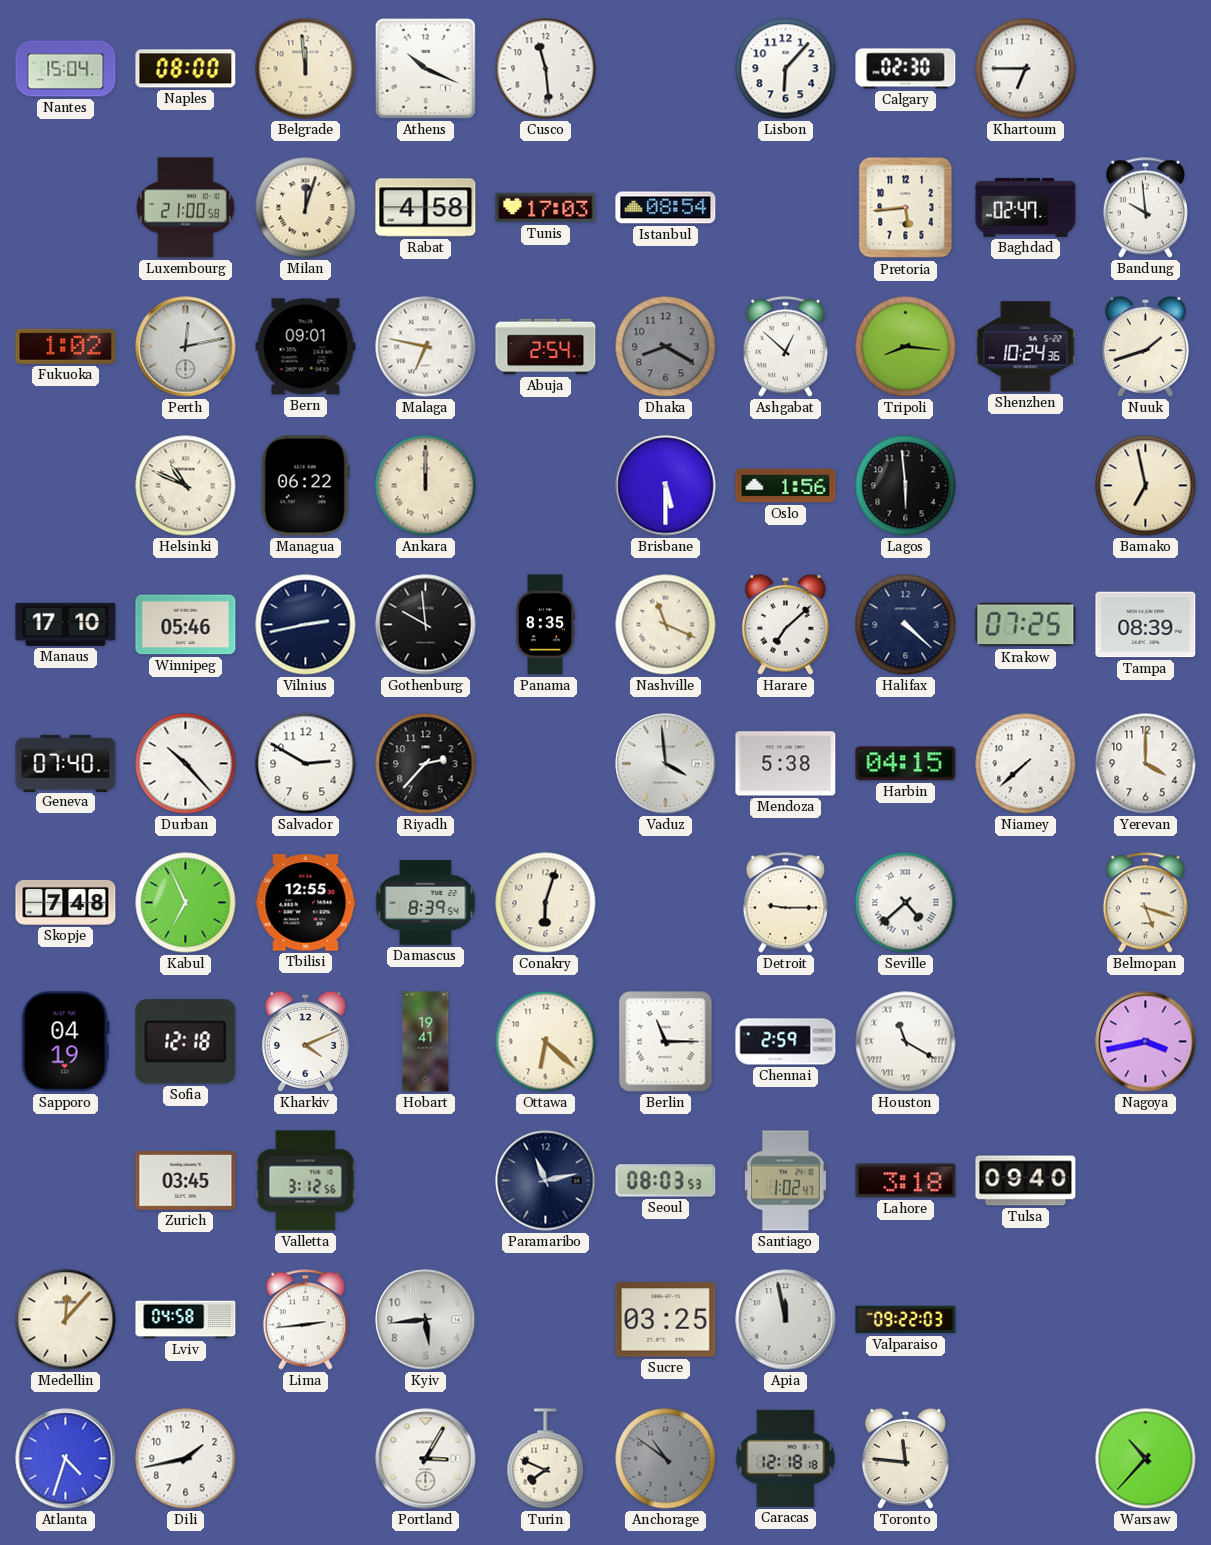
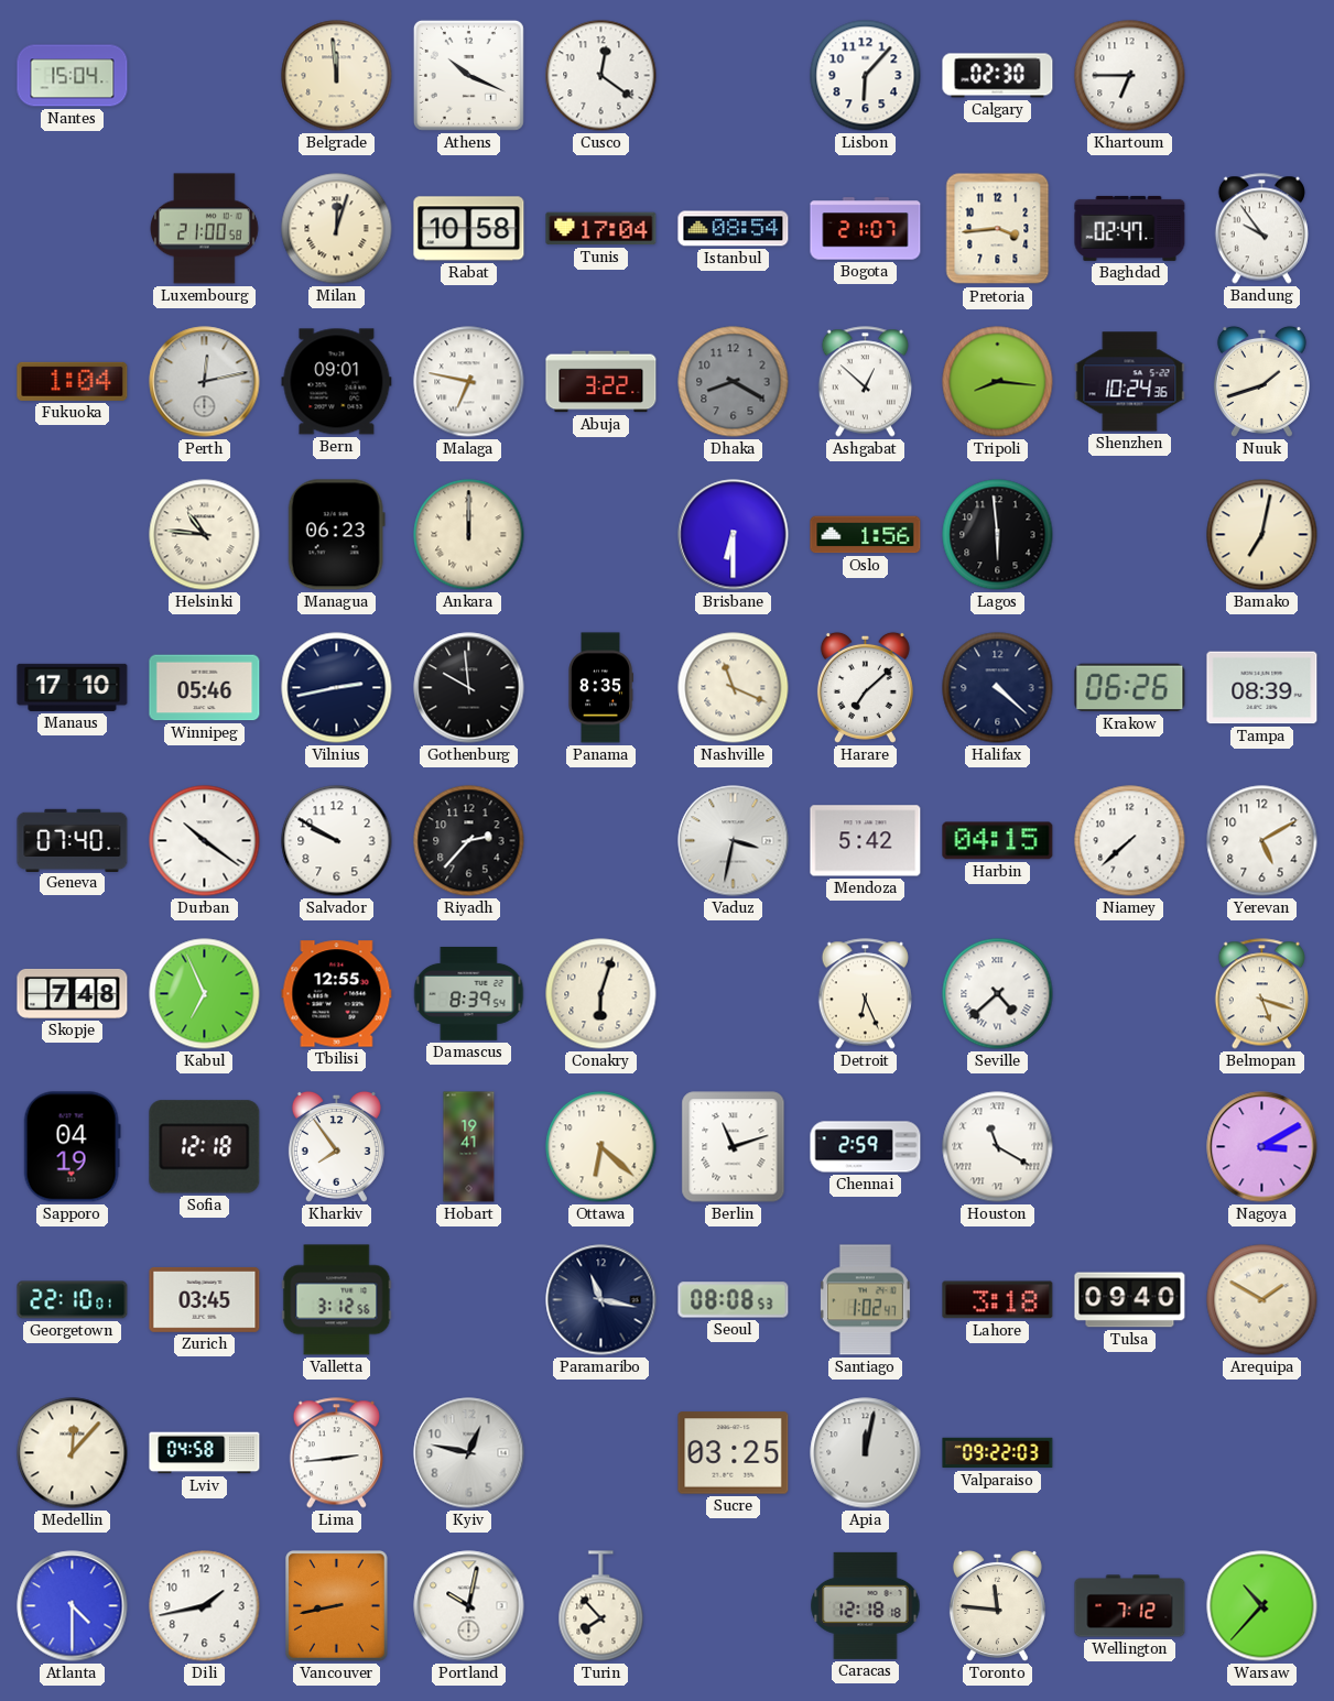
Naples: 08:00 -> none (186, 69)
Cusco: 11:29 -> 12:21 (601, 76)
Rabat: 4:58 -> 10:58 (469, 229)
Tunis: 17:03 -> 17:04 (601, 229)
Bogota: none -> 21:07 (866, 229)
Pretoria: 5:44 -> 3:44 (998, 229)
Bandung: 9:59 -> 9:54 (1261, 229)
Fukuoka: 1:02 -> 1:04 (73, 381)
Abuja: 2:54 -> 3:22 (601, 382)
Helsinki: 10:49 -> 10:46 (205, 535)
Managua: 06:22 -> 06:23 (336, 535)
Brisbane: 5:30 -> 6:30 (734, 535)
Bamako: 6:58 -> 7:02 (1262, 535)
Krakow: 07:25 -> 06:26 (1130, 688)
Durban: 10:23 -> 10:21 (205, 841)
Salvador: 2:50 -> 9:50 (337, 841)
Vaduz: 3:59 -> 3:32 (734, 841)
Mendoza: 5:38 -> 5:42 (866, 841)
Yerevan: 4:00 -> 5:10 (1262, 841)
Detroit: 9:15 -> 6:26 (865, 994)
Kharkiv: 4:11 -> 7:54 (336, 1146)
Berlin: 11:15 -> 11:12 (734, 1147)
Nagoya: 3:43 -> 3:10 (1262, 1147)
Georgetown: none -> 22:10 (73, 1300)
Paramaribo: 11:13 -> 11:17 (601, 1300)
Seoul: 08:03 -> 08:08 (734, 1300)
Arequipa: none -> 1:50 (1262, 1300)
Kyiv: 5:44 -> 12:47 (469, 1453)
Apia: 11:58 -> 12:02 (866, 1453)
Atlanta: 4:33 -> 4:30 (73, 1606)
Vancouver: none -> 8:43 (337, 1606)
Portland: 3:05 -> 10:02 (469, 1606)
Turin: 7:49 -> 7:53 (601, 1606)
Anchorage: 10:51 -> none (666, 1459)
Wellington: none -> 7:12 (1130, 1606)
